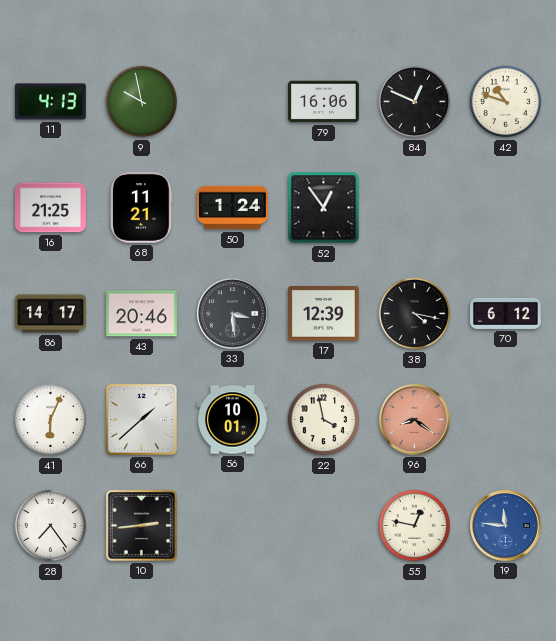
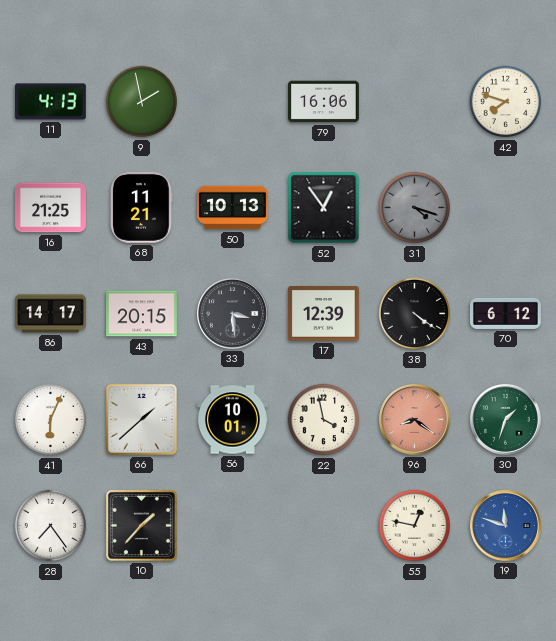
9: 9:58 -> 1:58 (142, 102)
84: 12:49 -> none (415, 102)
42: 10:48 -> 7:48 (506, 102)
50: 1:24 -> 10:13 (233, 208)
31: none -> 4:18 (415, 208)
43: 20:46 -> 20:15 (142, 314)
38: 4:17 -> 4:21 (415, 314)
30: none -> 1:33 (506, 420)
10: 2:44 -> 1:37 (141, 525)
19: 11:46 -> 11:48 (506, 526)
